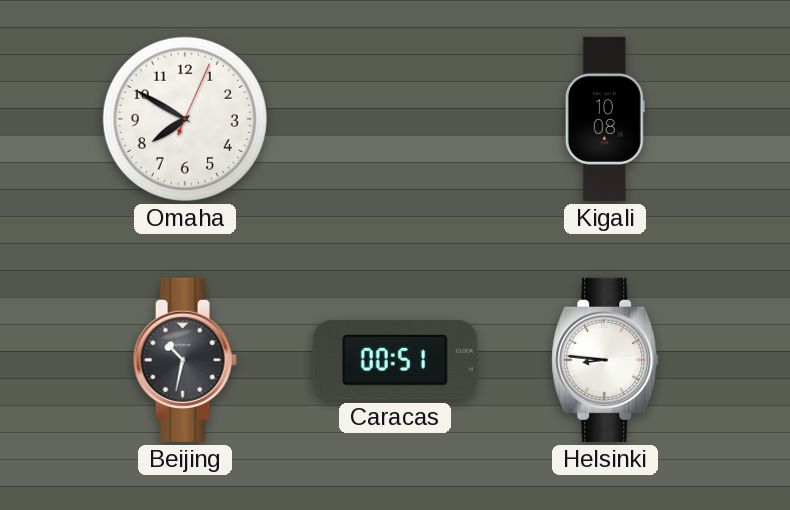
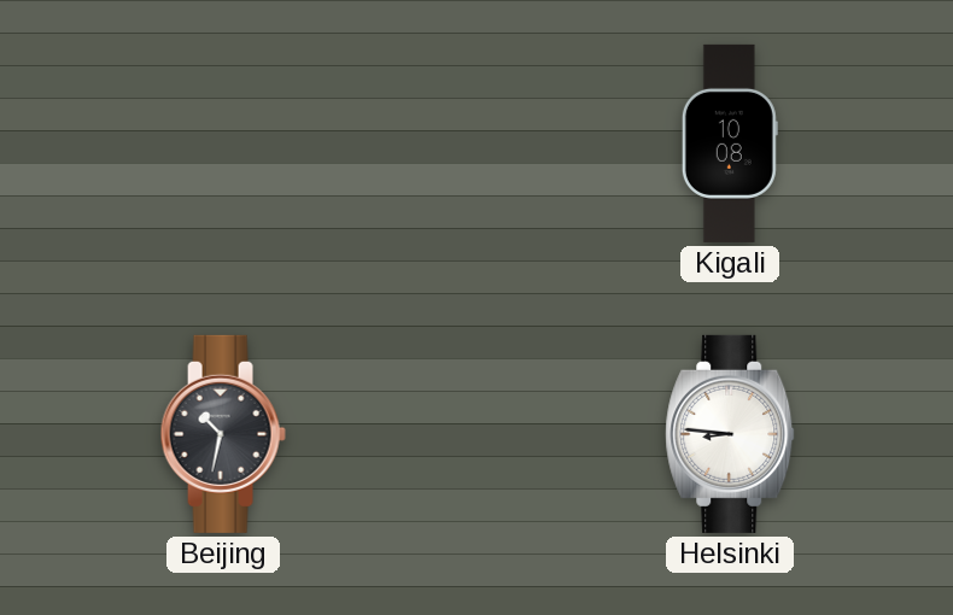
Omaha: 7:50 -> none (185, 119)
Caracas: 00:51 -> none (395, 360)
